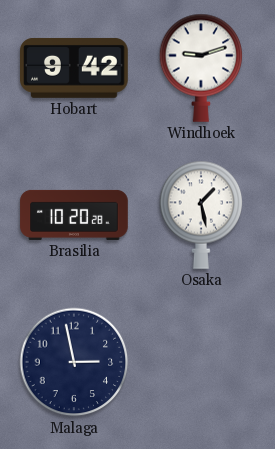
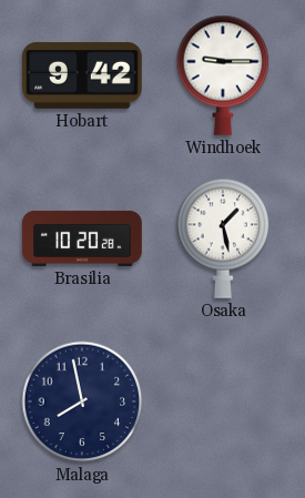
Windhoek: 9:12 -> 9:15 (223, 75)
Malaga: 2:58 -> 7:58 (82, 402)
